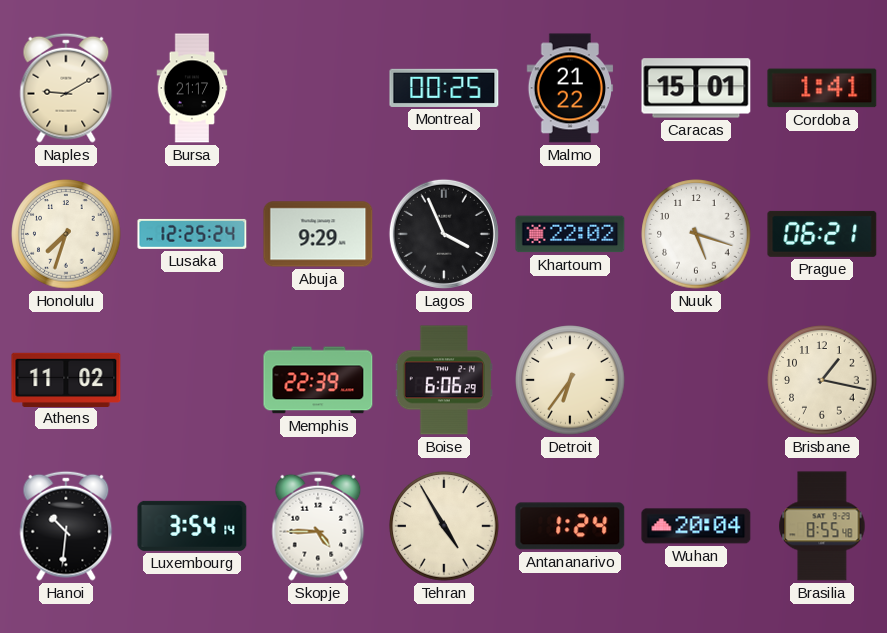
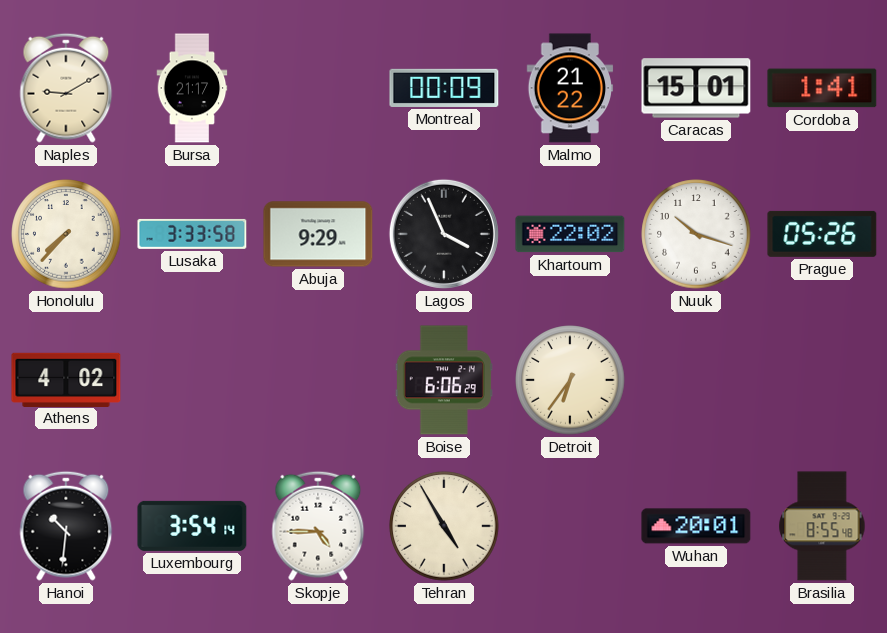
Montreal: 00:25 -> 00:09 (444, 88)
Honolulu: 7:33 -> 7:37 (66, 234)
Lusaka: 12:25 -> 3:33 (192, 234)
Nuuk: 5:18 -> 10:18 (696, 234)
Prague: 06:21 -> 05:26 (822, 234)
Athens: 11:02 -> 4:02 (66, 379)
Memphis: 22:39 -> none (318, 380)
Brisbane: 1:17 -> none (822, 380)
Antananarivo: 1:24 -> none (570, 526)
Wuhan: 20:04 -> 20:01 (696, 526)
